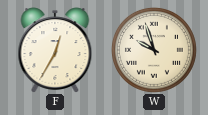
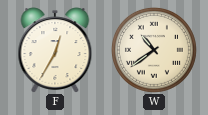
W: 9:57 -> 10:39 (154, 50)
